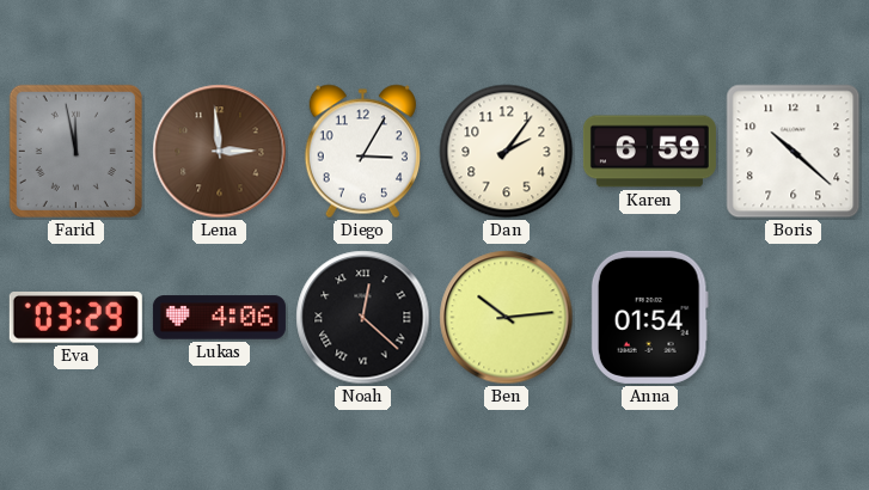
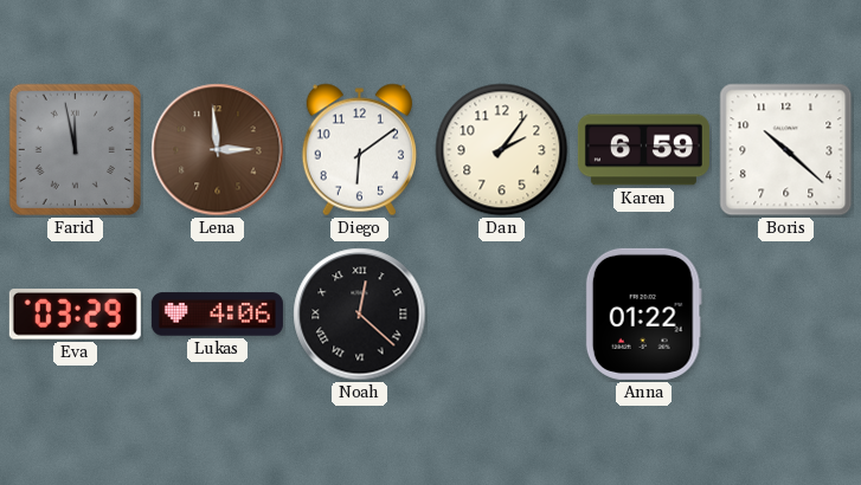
Diego: 3:05 -> 6:09 (359, 150)
Ben: 10:14 -> none (507, 318)
Anna: 01:54 -> 01:22 (643, 313)
